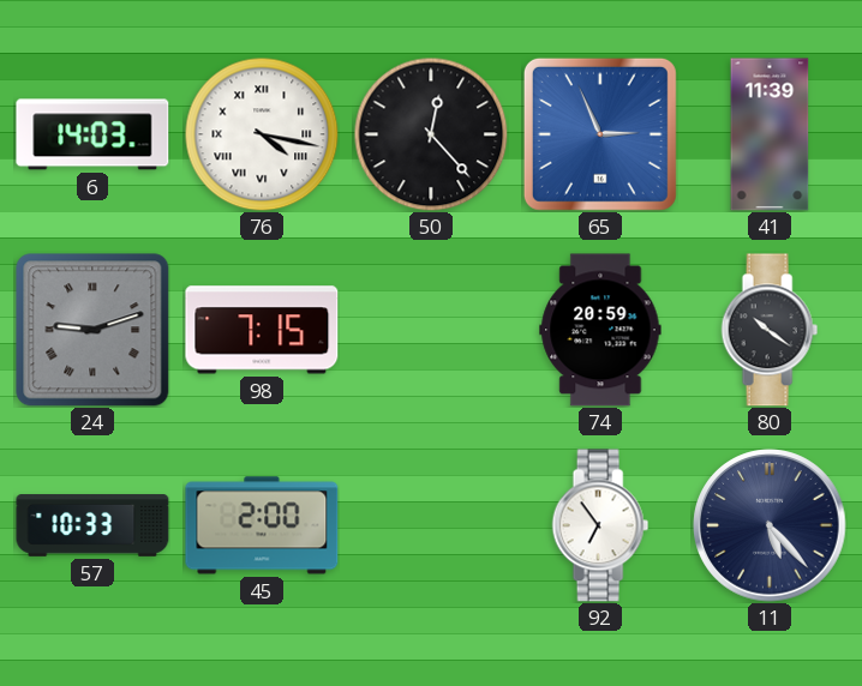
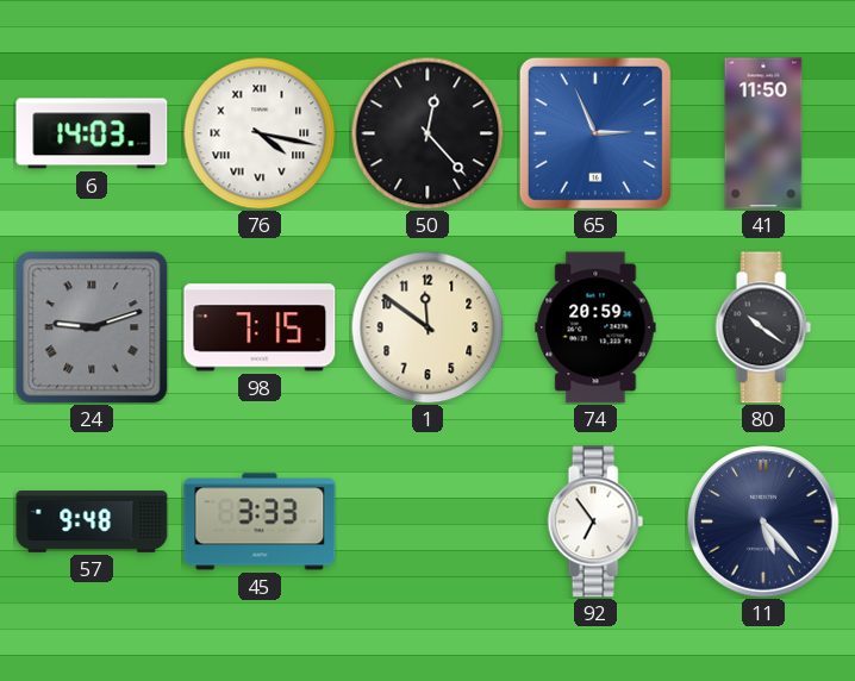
41: 11:39 -> 11:50 (763, 133)
1: none -> 11:51 (427, 327)
57: 10:33 -> 9:48 (92, 521)
45: 2:00 -> 3:33 (260, 521)
